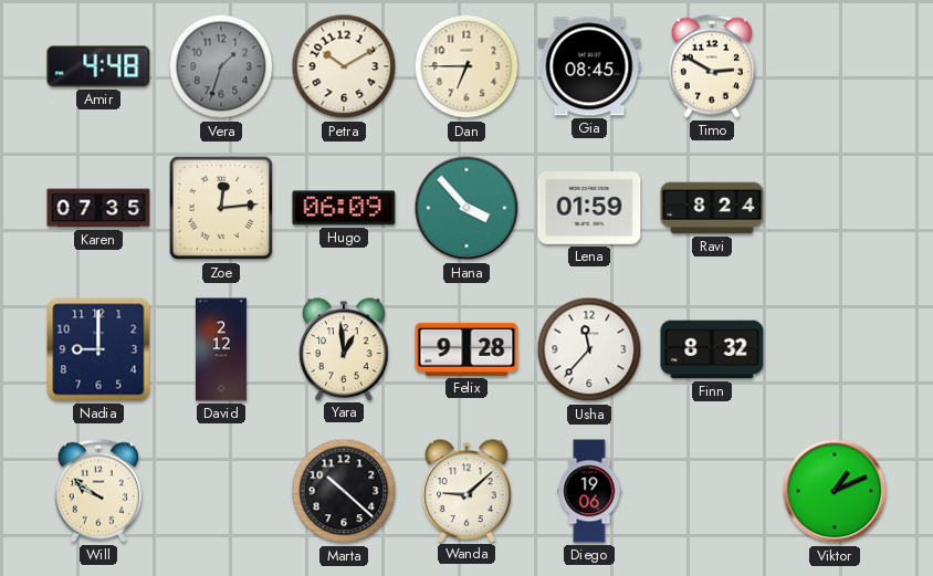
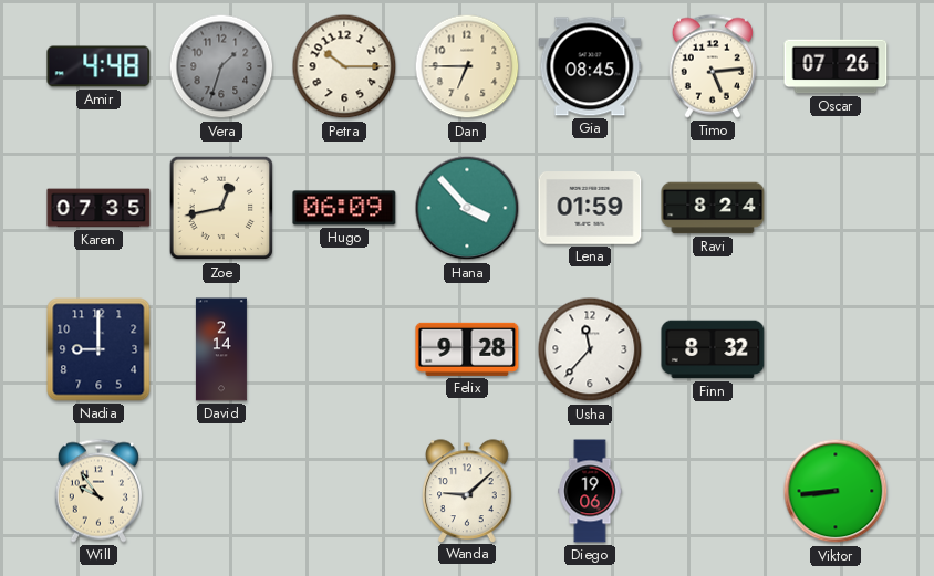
Petra: 10:10 -> 10:15 (344, 66)
Timo: 2:50 -> 5:14 (713, 66)
Oscar: none -> 07:26 (836, 66)
Zoe: 12:14 -> 12:43 (221, 208)
David: 2:12 -> 2:14 (221, 349)
Yara: 12:59 -> none (344, 349)
Will: 9:51 -> 9:54 (98, 491)
Marta: 10:22 -> none (344, 491)
Viktor: 1:11 -> 8:44 (836, 491)
